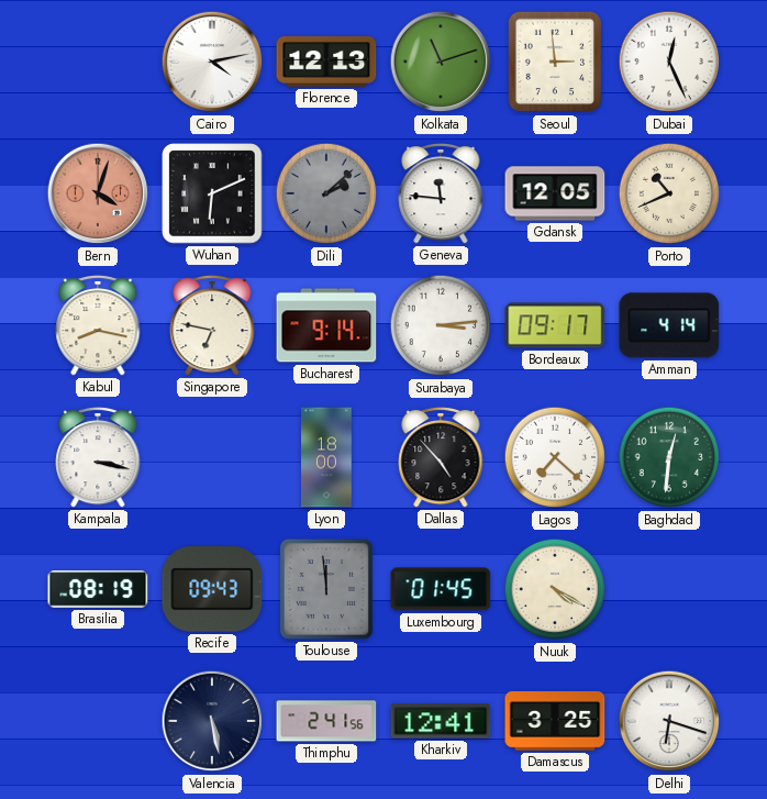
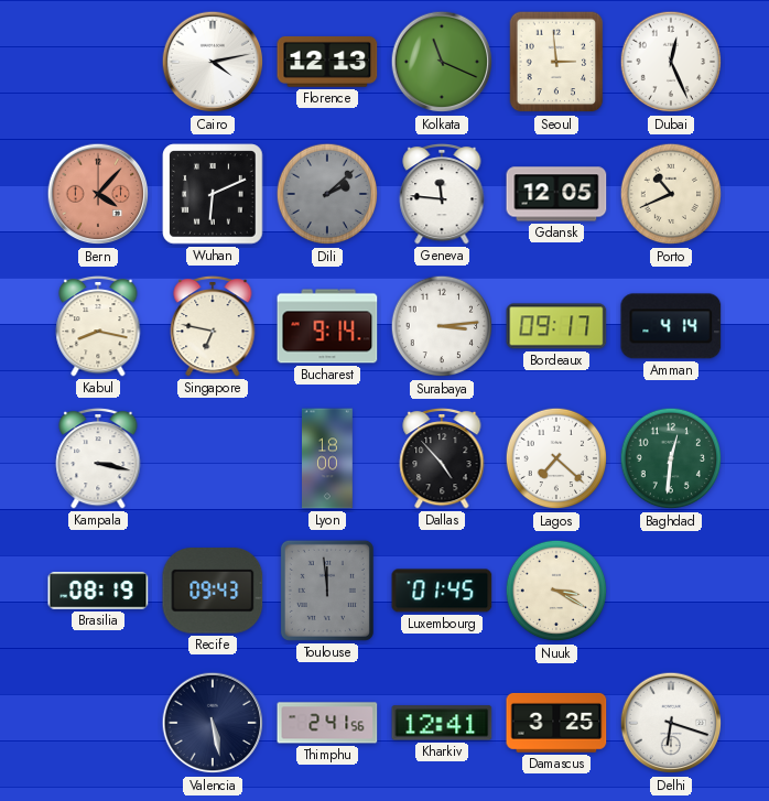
Kolkata: 11:12 -> 11:19 (442, 62)
Bern: 4:03 -> 4:07 (98, 194)
Nuuk: 4:20 -> 3:20 (556, 591)
